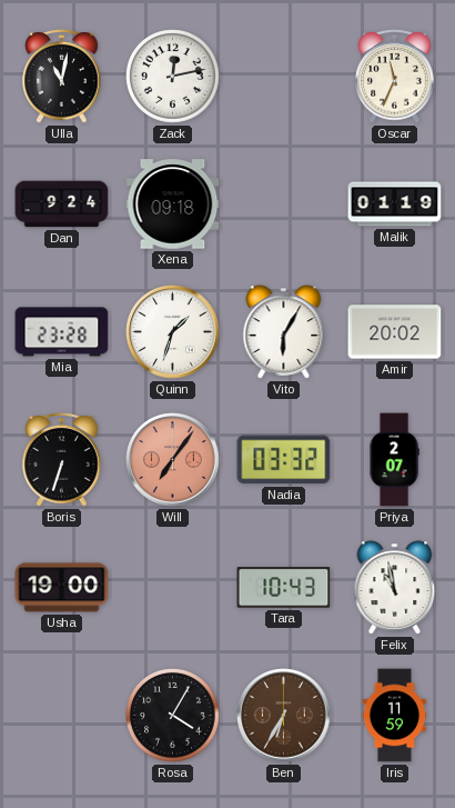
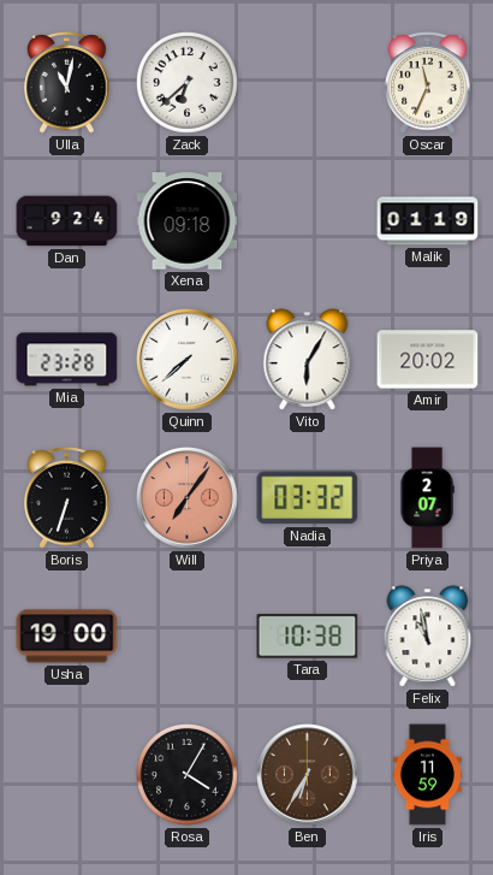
Zack: 12:13 -> 6:38 (188, 83)
Quinn: 1:33 -> 7:38 (188, 360)
Tara: 10:43 -> 10:38 (308, 637)
